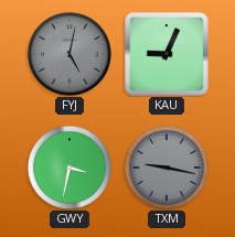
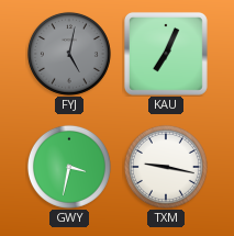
KAU: 9:04 -> 7:04 (166, 54)
TXM dial: grey -> white (166, 167)
